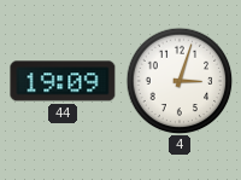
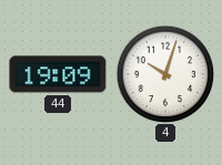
4: 3:03 -> 10:03 (165, 74)
